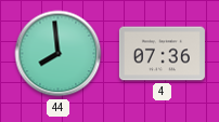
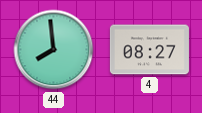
4: 07:36 -> 08:27 (149, 50)
